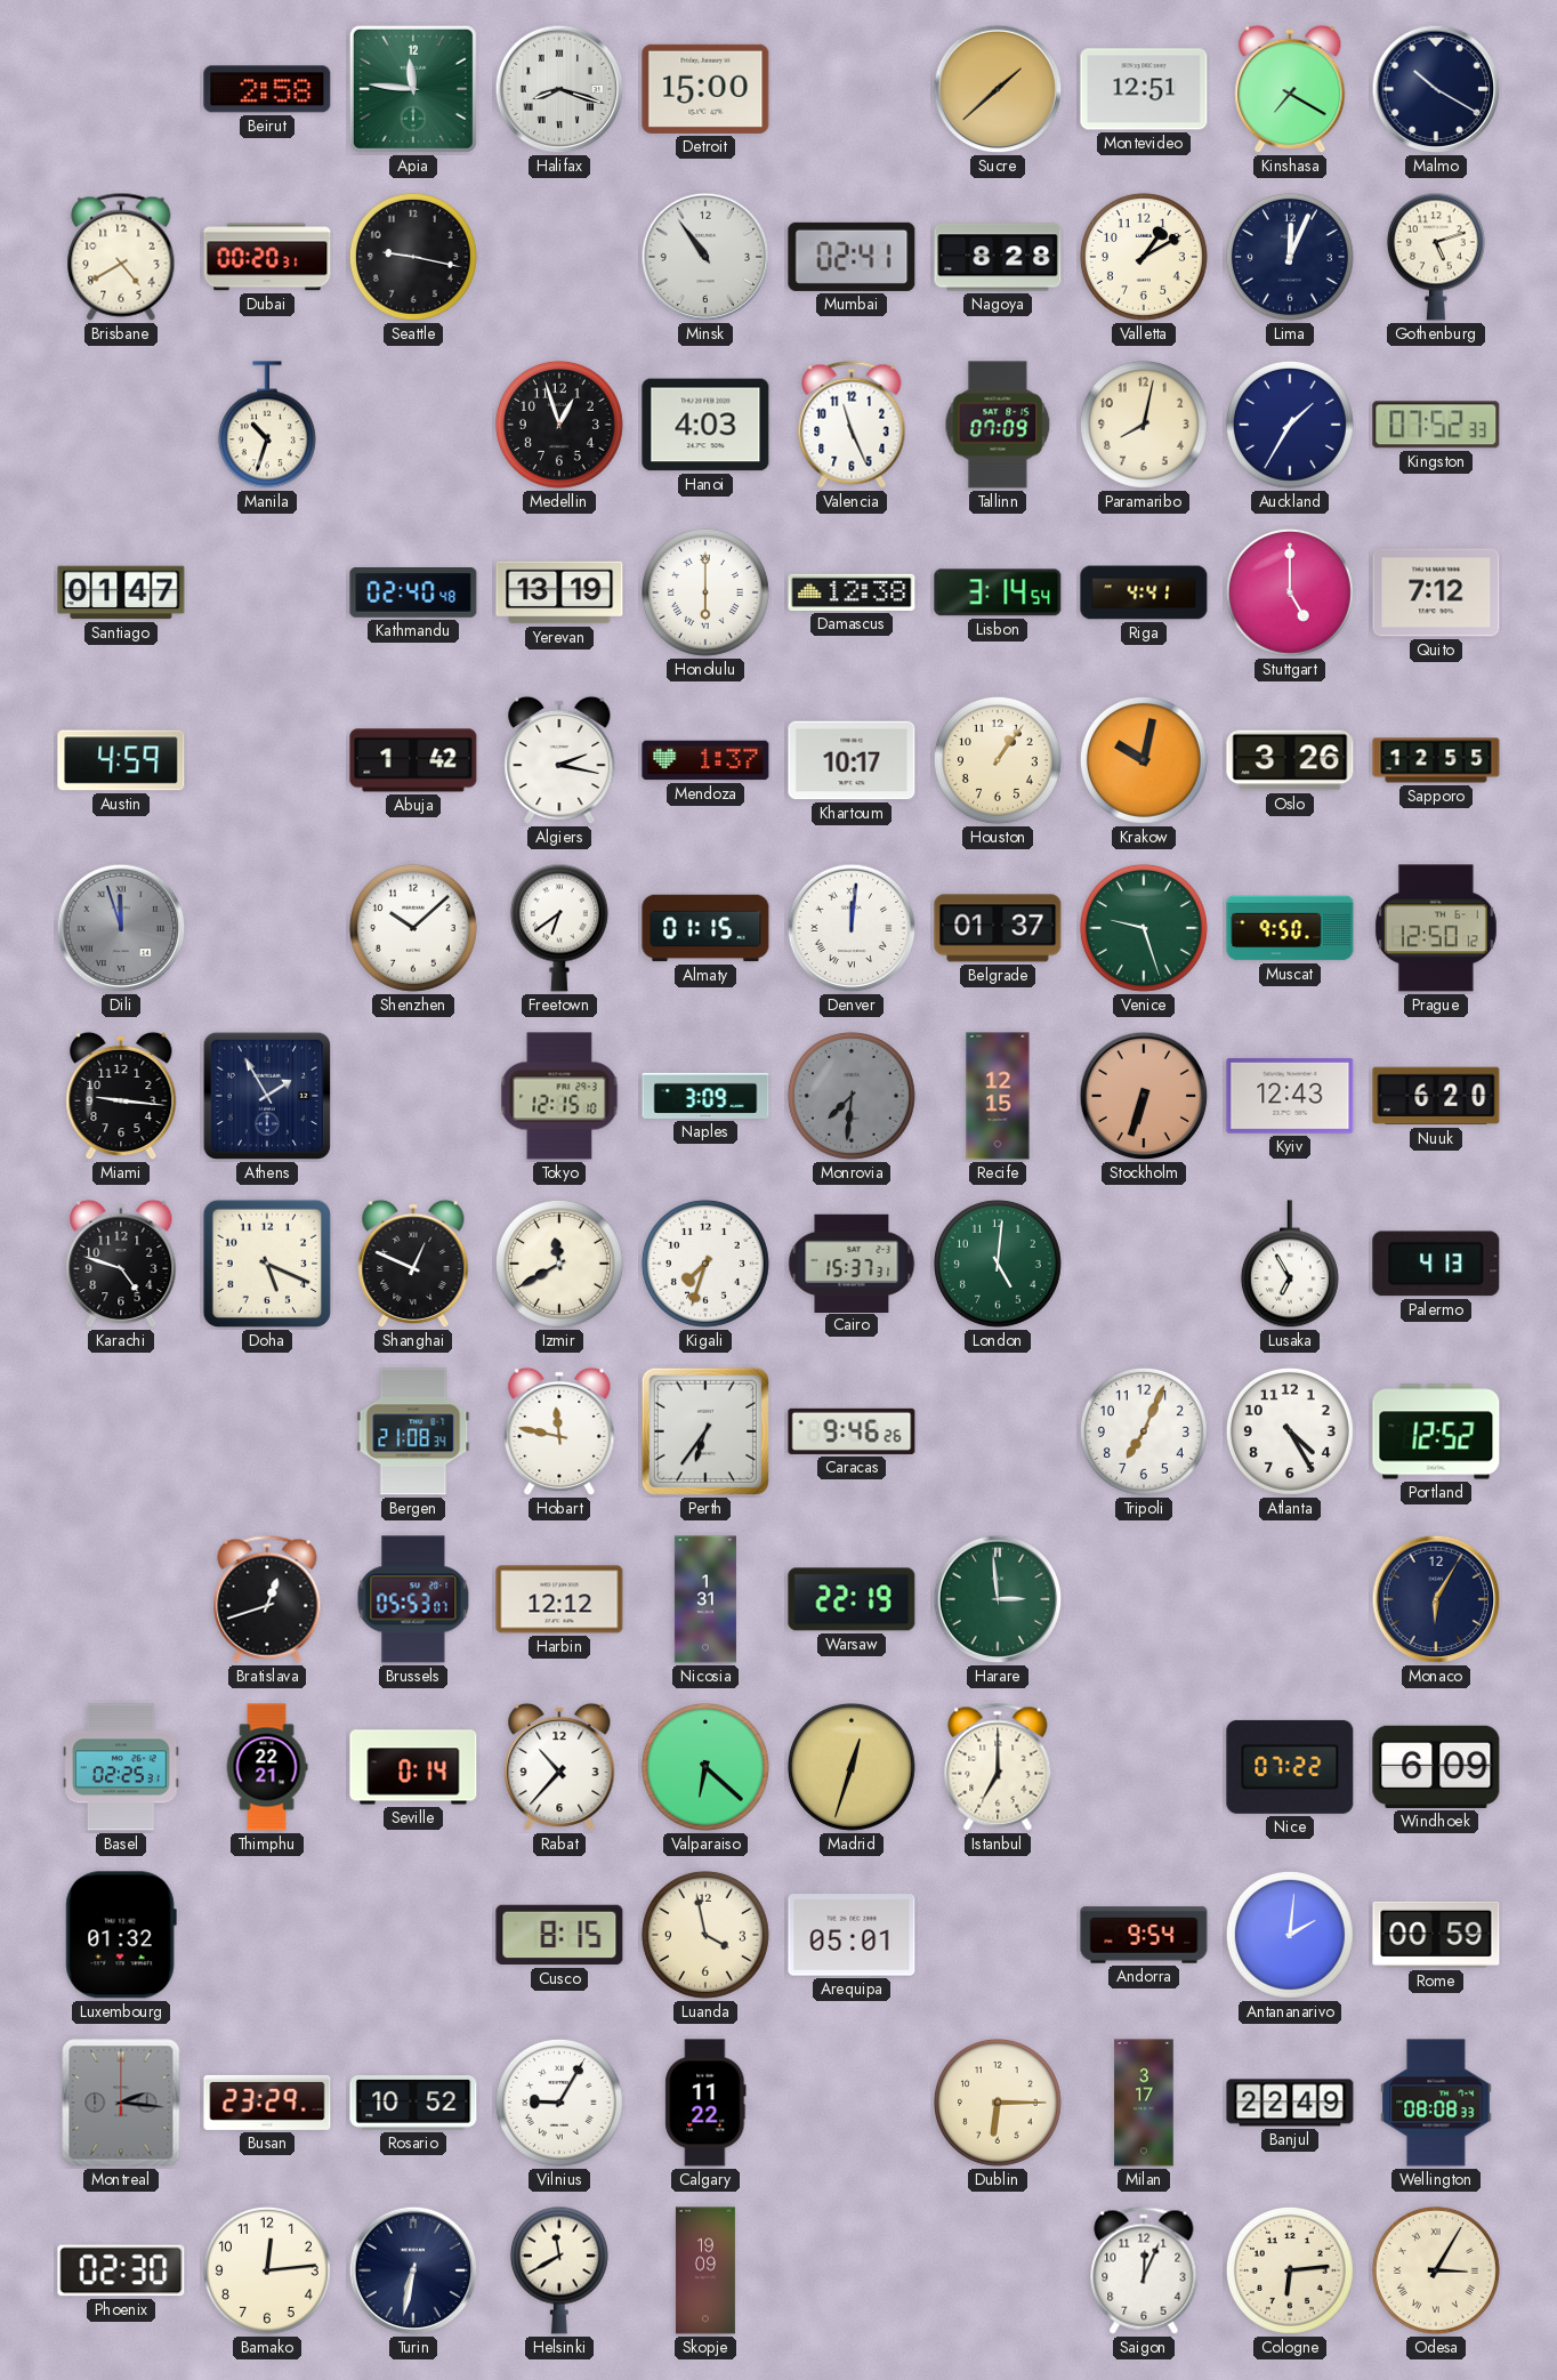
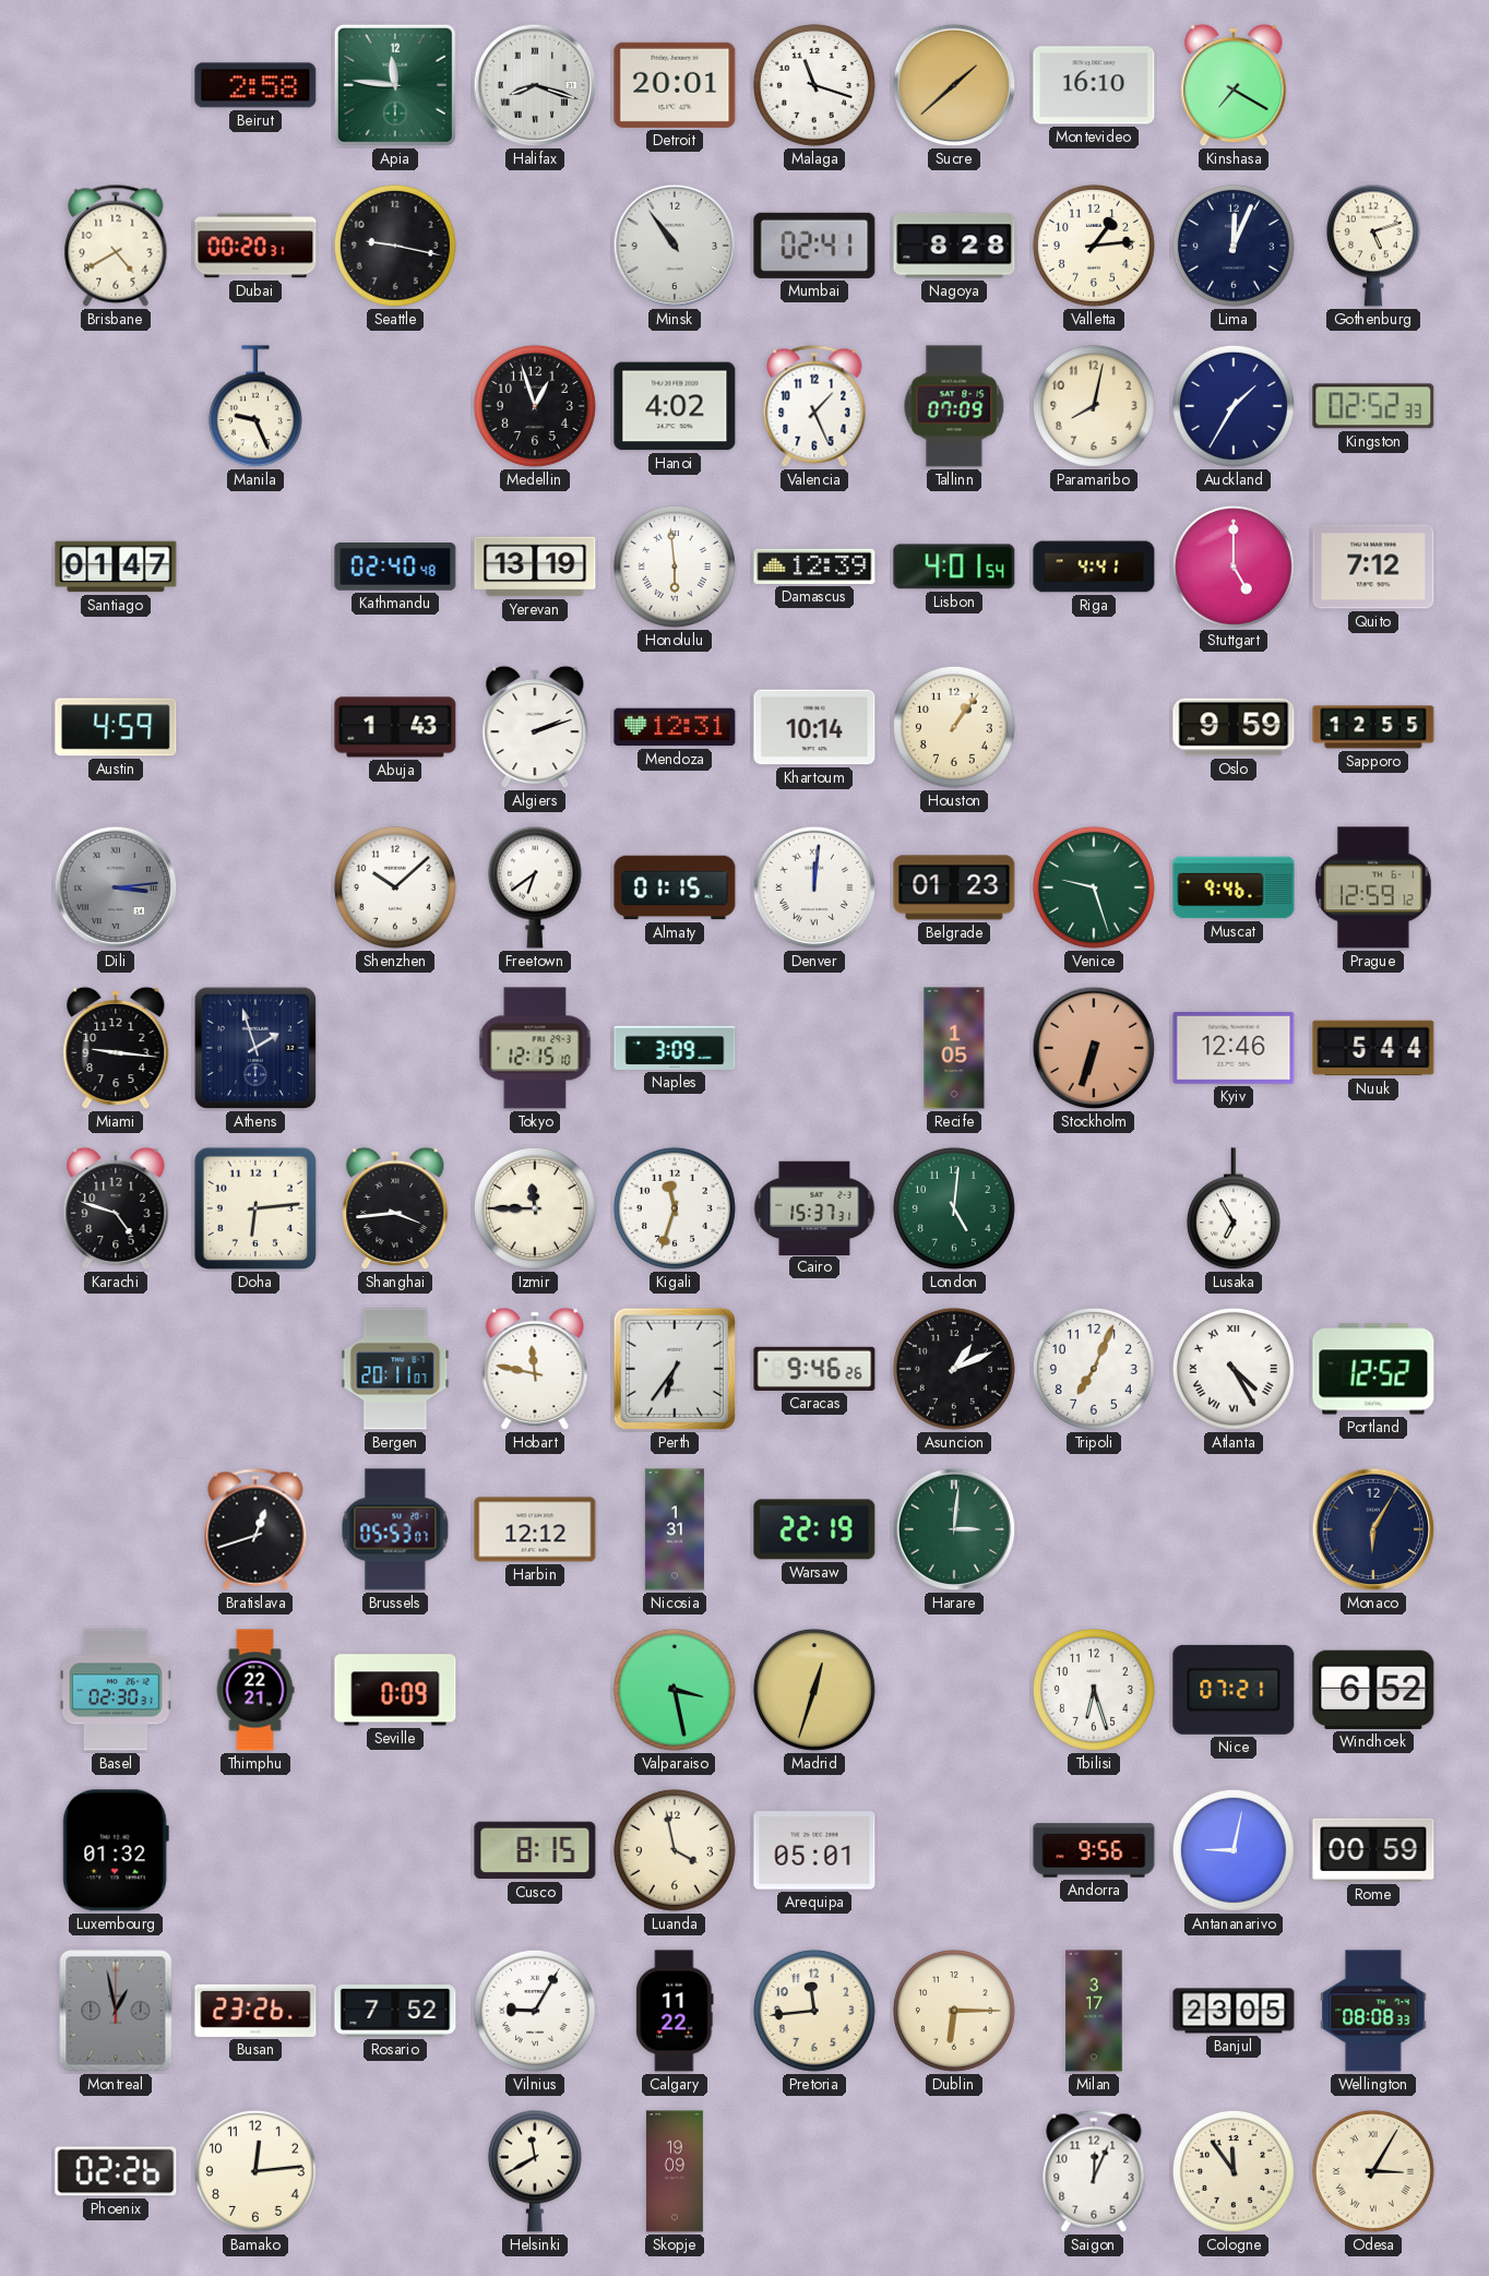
Detroit: 15:00 -> 20:01 (675, 85)
Malaga: none -> 11:18 (814, 85)
Montevideo: 12:51 -> 16:10 (1094, 85)
Malmo: 10:20 -> none (1436, 89)
Valletta: 1:10 -> 1:14 (1094, 246)
Manila: 10:33 -> 9:26 (255, 407)
Hanoi: 4:03 -> 4:02 (675, 406)
Valencia: 11:26 -> 1:26 (814, 406)
Kingston: 07:52 -> 02:52 (1373, 406)
Honolulu: 6:00 -> 5:59 (675, 567)
Damascus: 12:38 -> 12:39 (814, 567)
Lisbon: 3:14 -> 4:01 (954, 567)
Abuja: 1:42 -> 1:43 (395, 727)
Algiers: 2:17 -> 2:12 (535, 727)
Mendoza: 1:37 -> 12:31 (675, 727)
Khartoum: 10:17 -> 10:14 (814, 727)
Krakow: 10:02 -> none (1144, 760)
Oslo: 3:26 -> 9:59 (1234, 727)
Dili: 11:57 -> 3:14 (116, 887)
Belgrade: 01:37 -> 01:23 (954, 887)
Muscat: 9:50 -> 9:46 (1234, 887)
Prague: 12:50 -> 12:59 (1373, 887)
Athens: 1:55 -> 1:57 (255, 1048)
Monrovia: 7:31 -> none (852, 1096)
Recife: 12:15 -> 1:05 (954, 1048)
Kyiv: 12:43 -> 12:46 (1234, 1048)
Nuuk: 6:20 -> 5:44 (1373, 1048)
Doha: 5:19 -> 6:14 (255, 1208)
Shanghai: 12:49 -> 3:44 (395, 1208)
Izmir: 11:40 -> 11:45 (535, 1208)
Kigali: 7:33 -> 11:33 (675, 1208)
Palermo: 4:13 -> none (1436, 1264)
Bergen: 21:08 -> 20:11 (395, 1369)
Asuncion: none -> 1:11 (954, 1369)
Atlanta numerals: Arabic -> Roman (1234, 1369)
Harare: 2:59 -> 3:01 (954, 1529)
Basel: 02:25 -> 02:30 (116, 1690)
Seville: 0:14 -> 0:09 (395, 1690)
Rabat: 10:37 -> none (559, 1767)
Valparaiso: 6:22 -> 3:28 (675, 1690)
Istanbul: 7:00 -> none (998, 1767)
Tbilisi: none -> 6:27 (1094, 1690)
Nice: 07:22 -> 07:21 (1234, 1690)
Windhoek: 6:09 -> 6:52 (1373, 1690)
Andorra: 9:54 -> 9:56 (1094, 1850)
Antananarivo: 2:01 -> 9:02 (1234, 1850)
Montreal: 2:16 -> 12:58 (116, 2011)
Busan: 23:29 -> 23:26 (255, 2011)
Rosario: 10:52 -> 7:52 (395, 2012)
Pretoria: none -> 11:44 (814, 2011)
Banjul: 22:49 -> 23:05 (1234, 2011)
Phoenix: 02:30 -> 02:26 (116, 2171)
Turin: 6:32 -> none (413, 2270)
Cologne: 6:14 -> 11:54 (1234, 2171)
